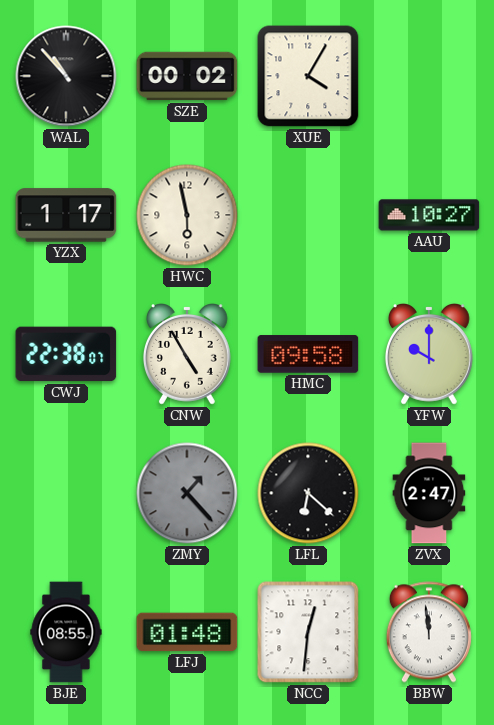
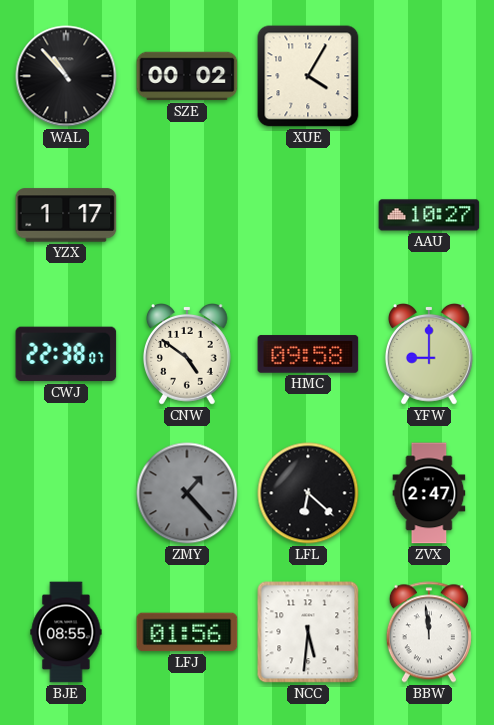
HWC: 5:58 -> none (187, 215)
CNW: 4:55 -> 4:51 (187, 355)
YFW: 10:00 -> 9:00 (429, 355)
LFJ: 01:48 -> 01:56 (187, 632)
NCC: 12:31 -> 5:31 (308, 632)
